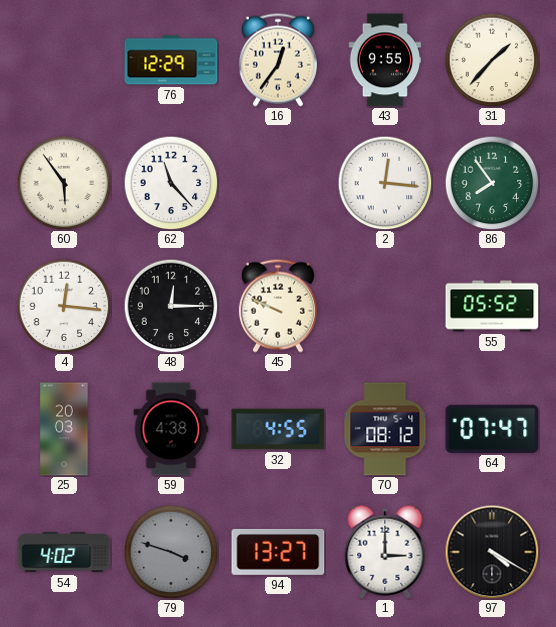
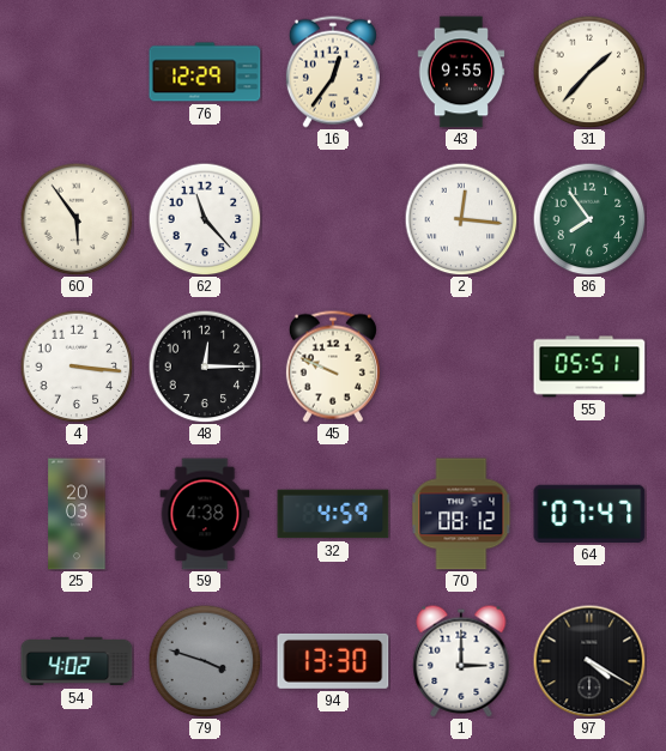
4: 12:16 -> 3:16 (77, 367)
55: 05:52 -> 05:51 (589, 367)
32: 4:55 -> 4:59 (333, 514)
94: 13:27 -> 13:30 (333, 661)
